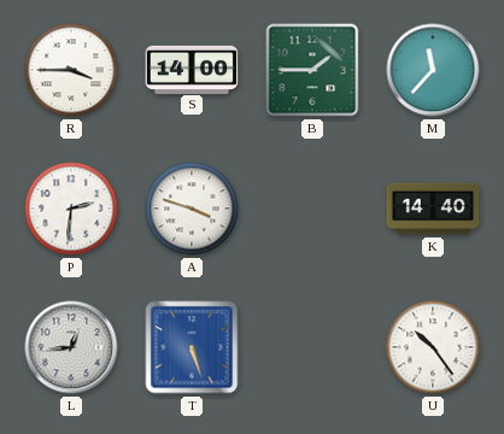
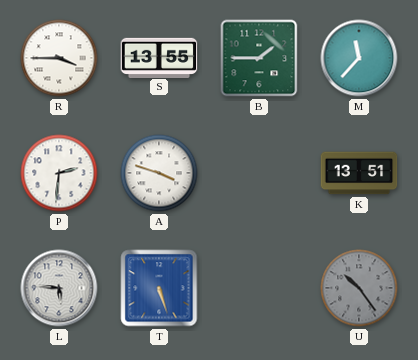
S: 14:00 -> 13:55 (159, 57)
K: 14:40 -> 13:51 (359, 173)
L: 12:44 -> 5:46 (59, 288)
U dial: white -> grey (359, 288)
